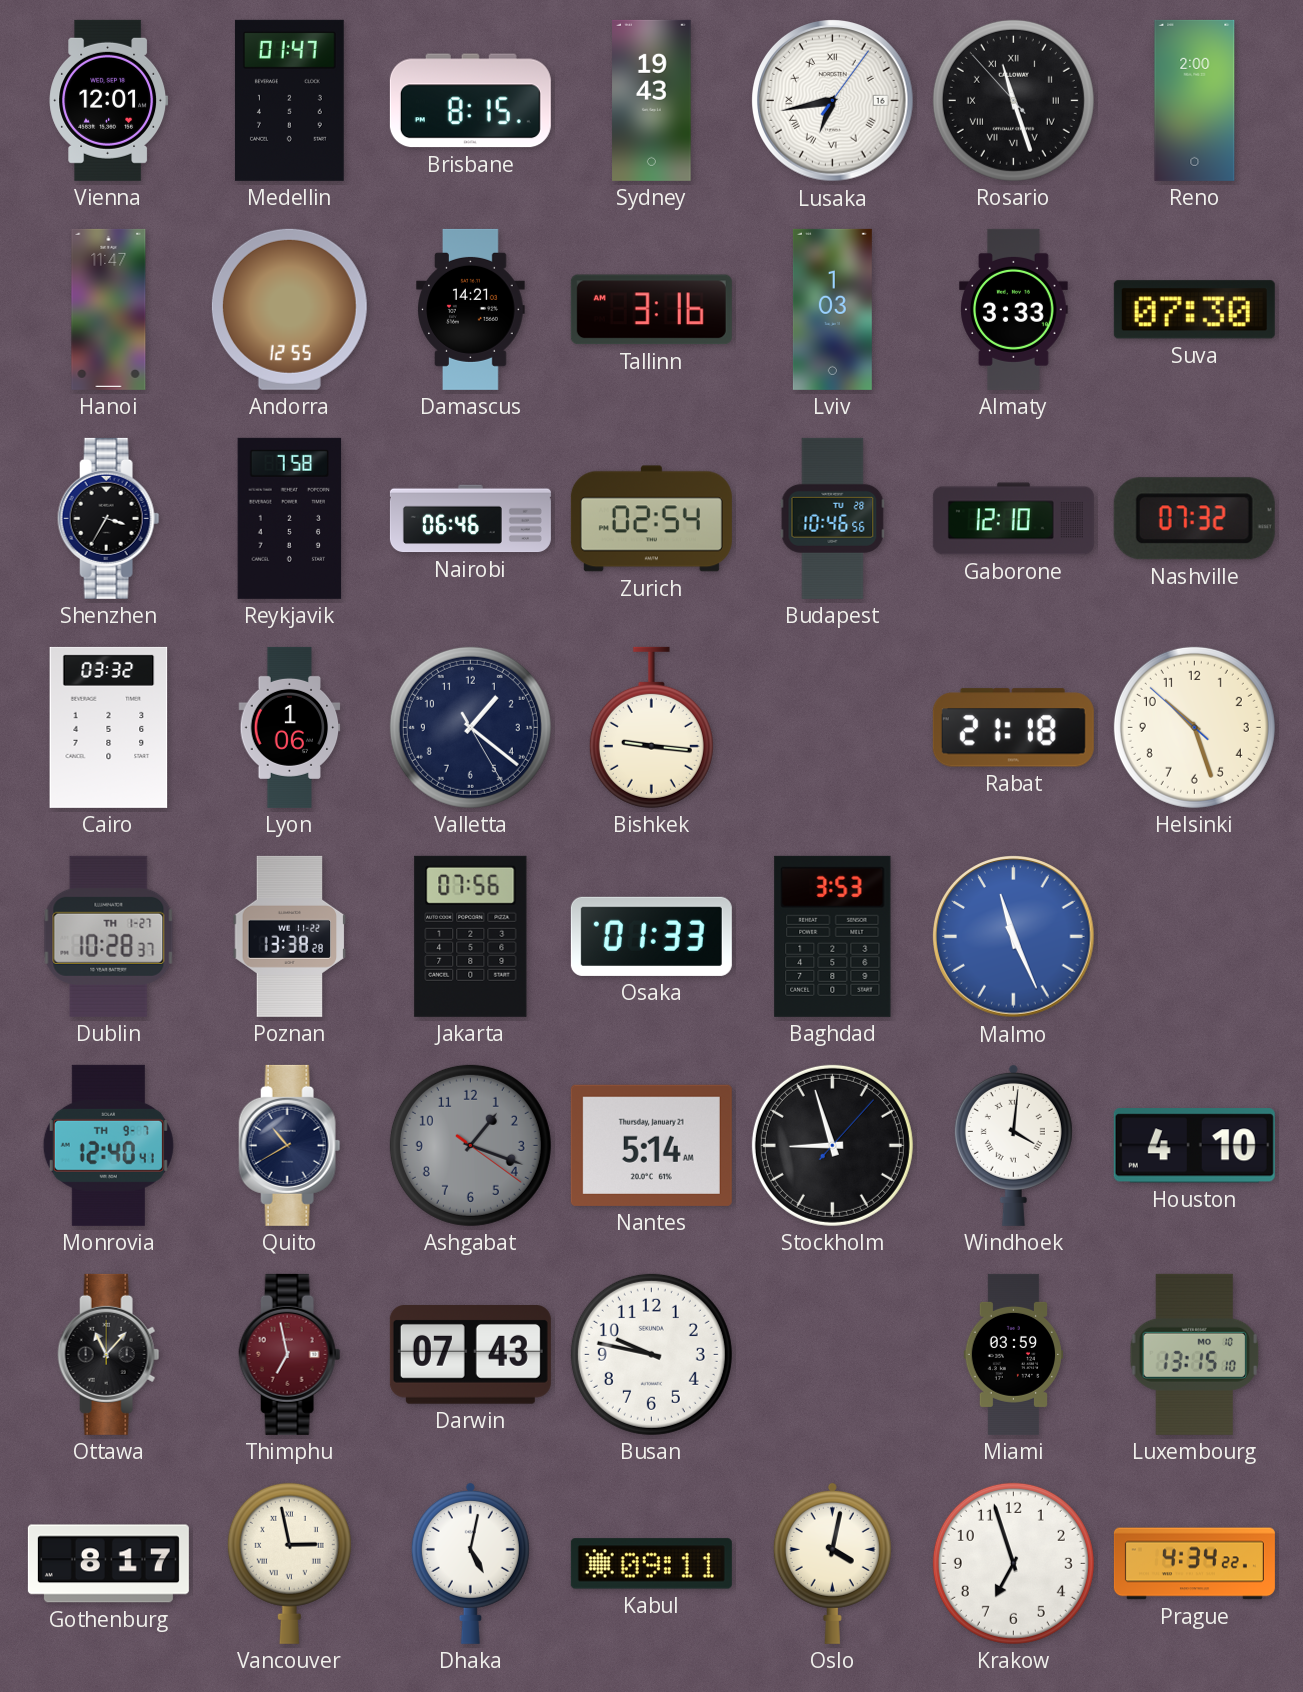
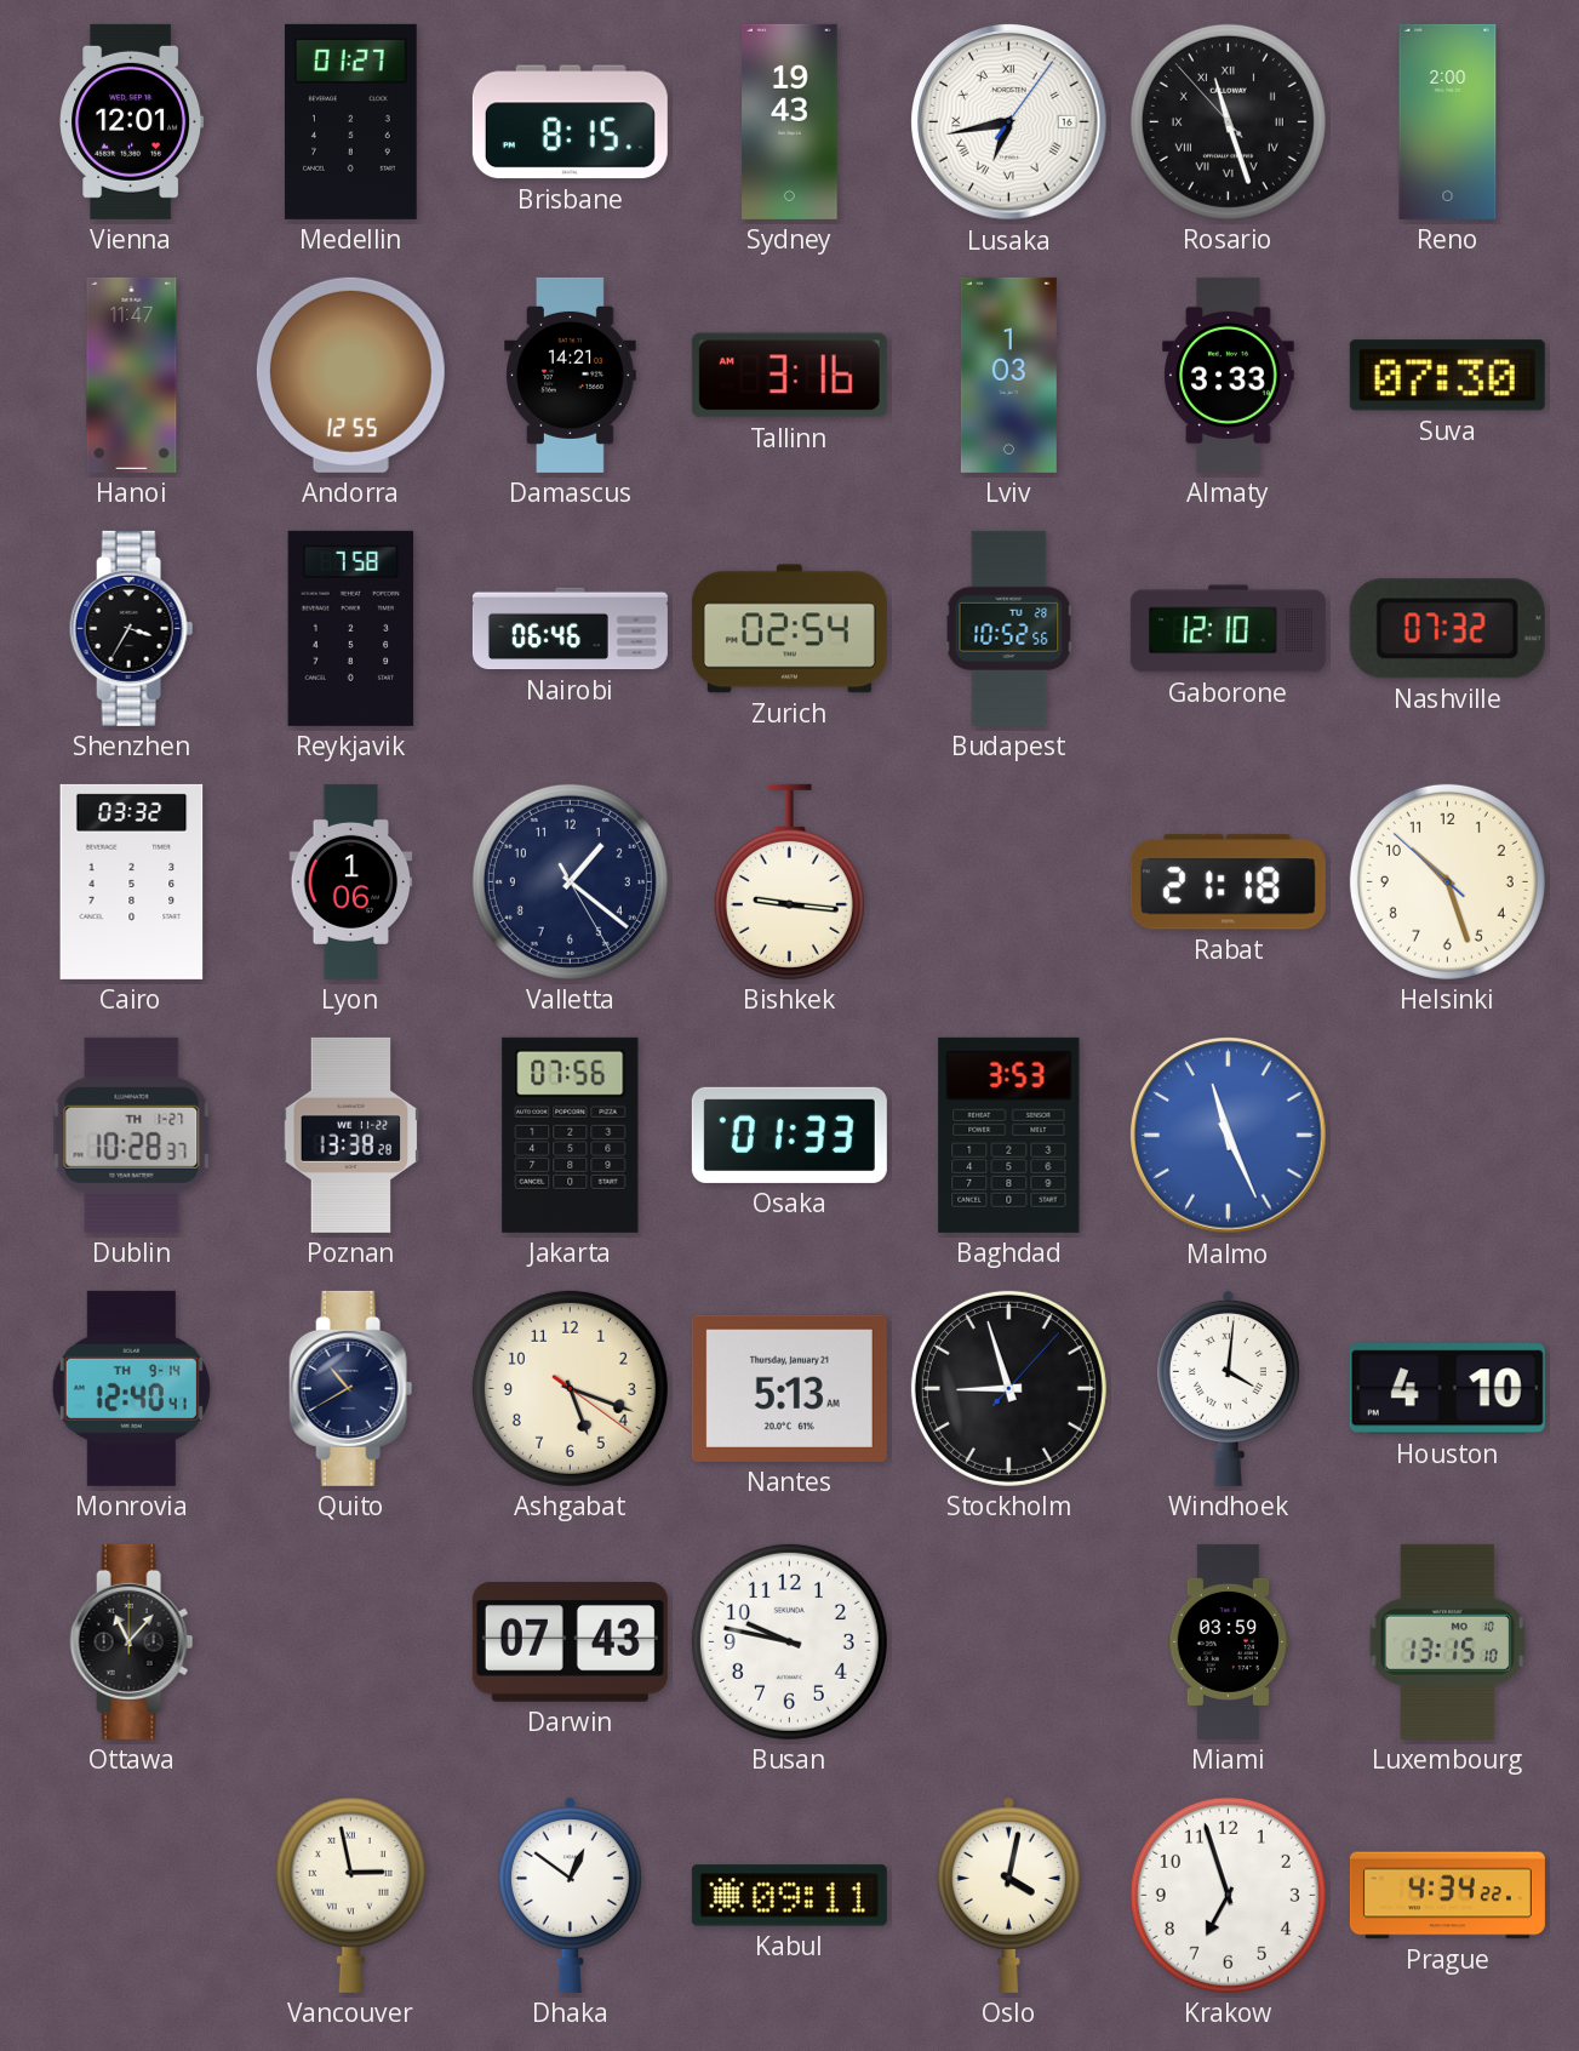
Medellin: 01:47 -> 01:27 (350, 121)
Budapest: 10:46 -> 10:52 (1009, 628)
Monrovia date: TH 9-7 -> TH 9-14 (131, 1388)
Ashgabat: 1:18 -> 5:18 (570, 1388)
Ashgabat dial: grey -> cream (570, 1388)
Nantes: 5:14 -> 5:13 (789, 1388)
Thimphu: 6:58 -> none (290, 1354)
Gothenburg: 8:17 -> none (108, 1564)
Dhaka: 5:02 -> 12:51 (570, 1895)
